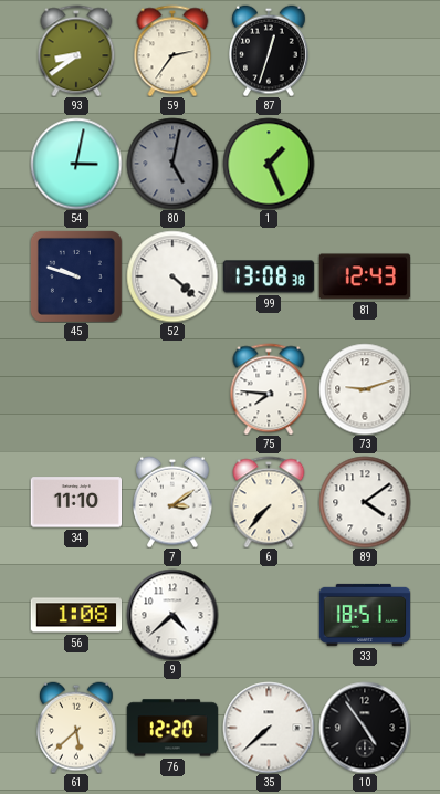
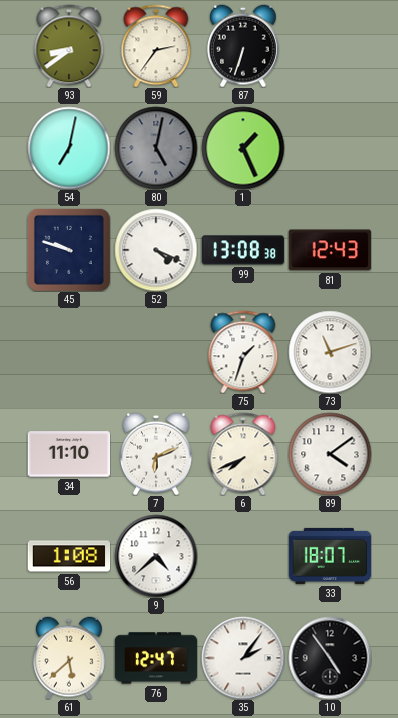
87: 12:33 -> 6:33 (244, 46)
54: 3:02 -> 7:02 (69, 148)
52: 4:22 -> 4:19 (156, 250)
75: 7:46 -> 1:33 (243, 352)
73: 9:12 -> 11:12 (330, 352)
7: 3:09 -> 6:11 (157, 454)
6: 7:37 -> 7:41 (243, 454)
33: 18:51 -> 18:07 (330, 556)
76: 12:20 -> 12:47 (156, 658)
35: 7:38 -> 2:06 (243, 658)
